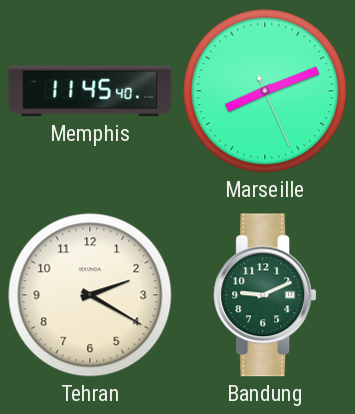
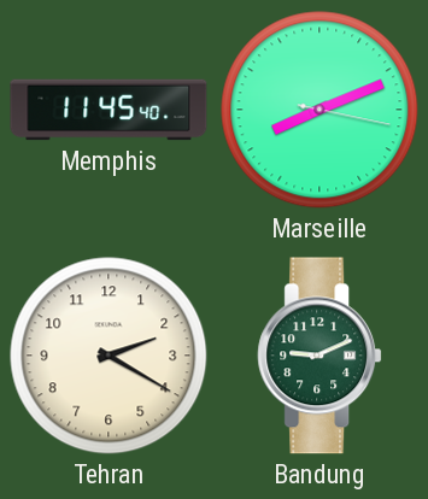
Marseille: 8:11:26 -> 8:11:17 (319, 110)
